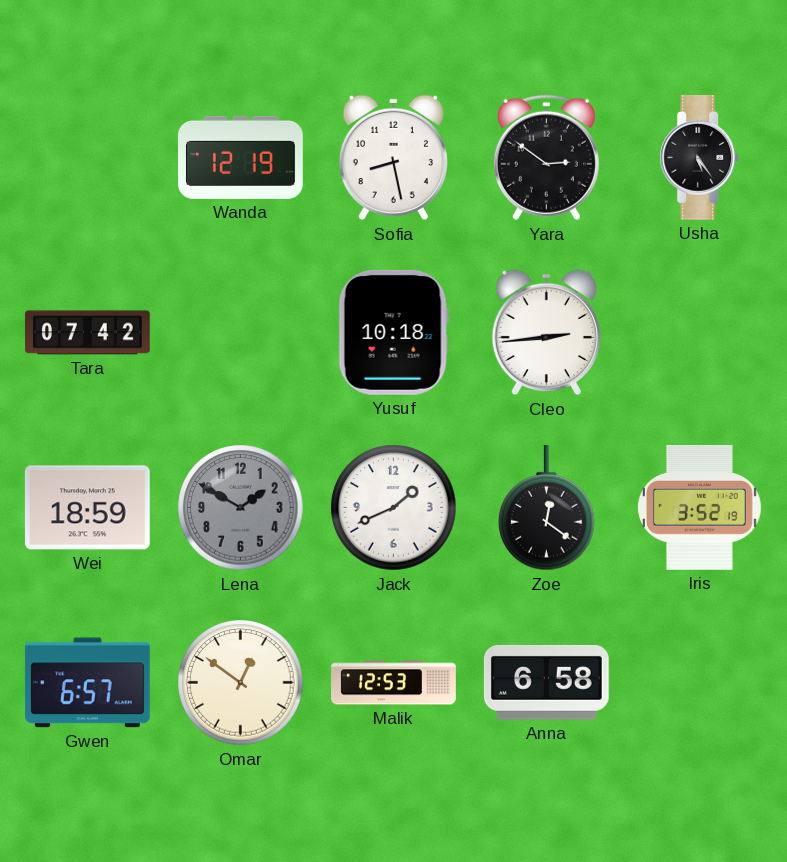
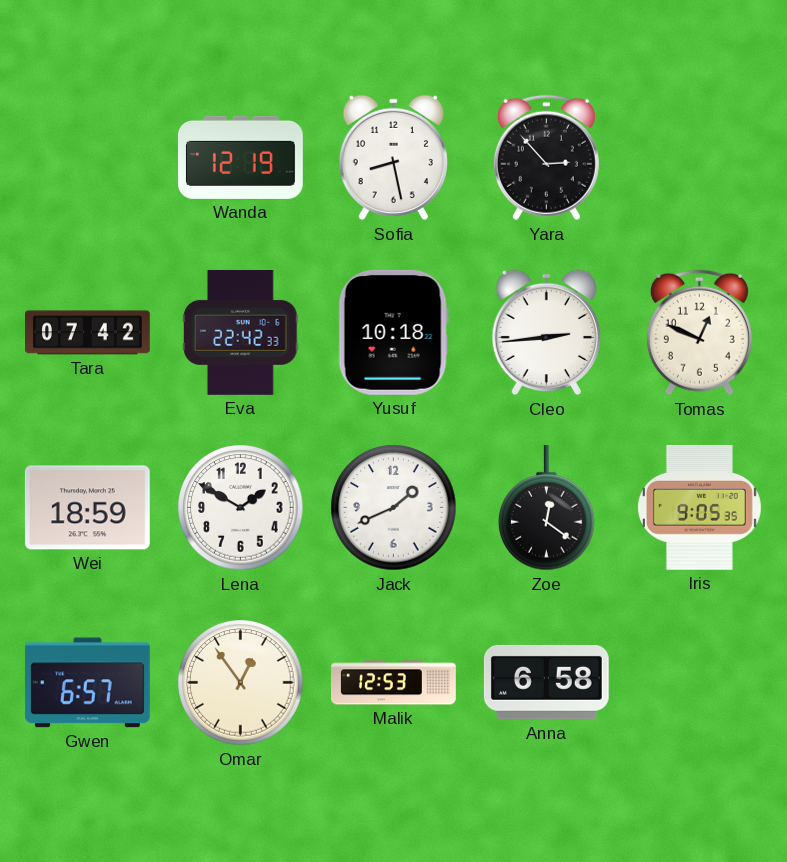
Yara: 2:51 -> 2:53 (546, 158)
Usha: 5:24 -> none (700, 158)
Eva: none -> 22:42 (241, 333)
Tomas: none -> 12:49 (699, 333)
Lena dial: grey -> white (241, 508)
Iris: 3:52 -> 9:05 (699, 507)
Omar: 12:51 -> 12:54 (241, 683)
